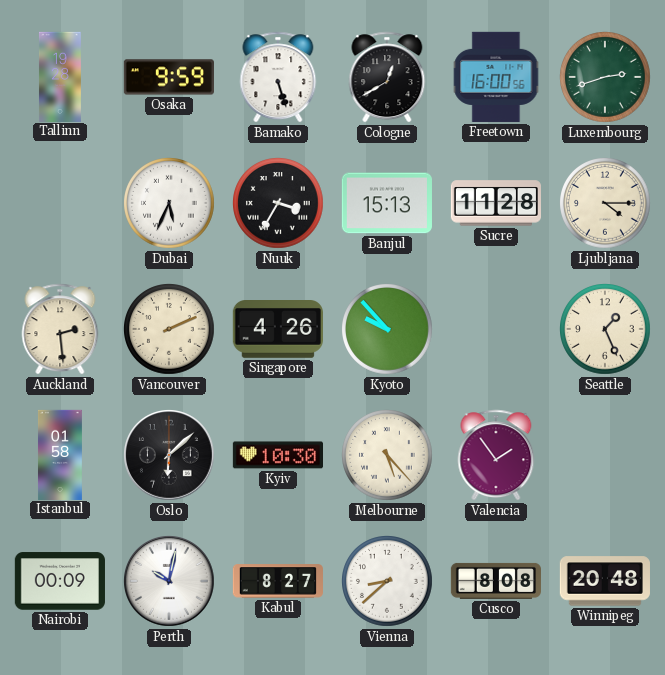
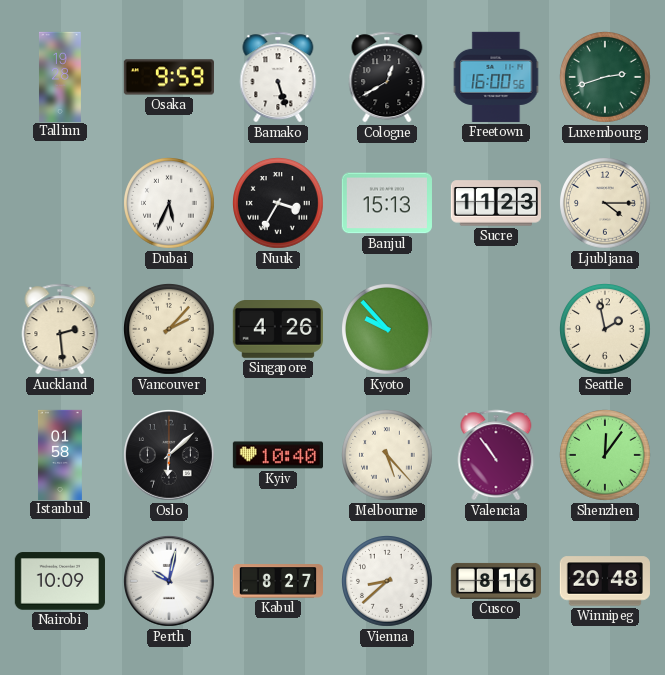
Sucre: 11:28 -> 11:23 (495, 203)
Vancouver: 2:11 -> 2:07 (169, 329)
Seattle: 1:26 -> 1:58 (605, 329)
Kyiv: 10:30 -> 10:40 (277, 455)
Valencia: 1:54 -> 10:54 (496, 455)
Shenzhen: none -> 12:06 (605, 455)
Nairobi: 00:09 -> 10:09 (59, 581)
Cusco: 8:08 -> 8:16 (495, 581)
